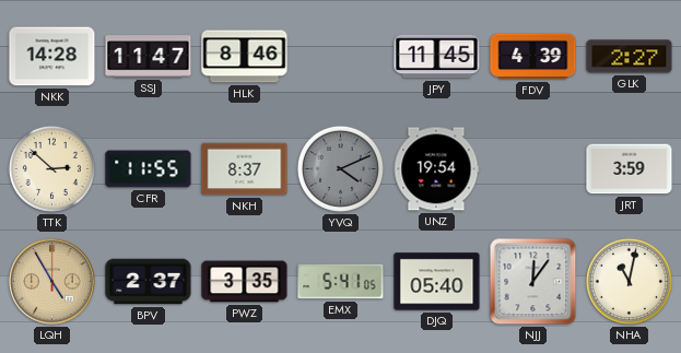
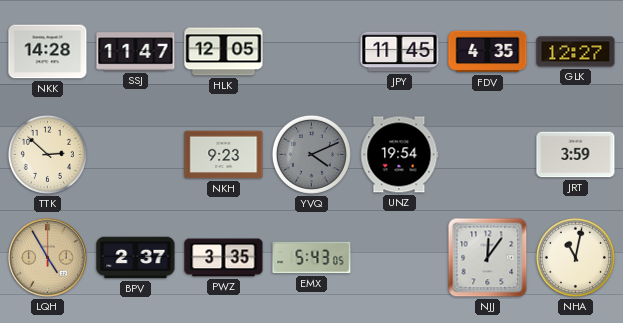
HLK: 8:46 -> 12:05 (224, 52)
FDV: 4:39 -> 4:35 (488, 52)
GLK: 2:27 -> 12:27 (576, 52)
CFR: 11:55 -> none (149, 169)
NKH: 8:37 -> 9:23 (224, 155)
EMX: 5:41 -> 5:43 (312, 258)
DJQ: 05:40 -> none (437, 282)
